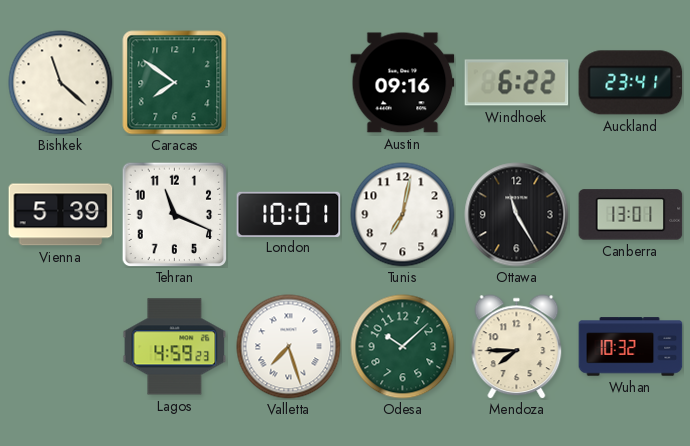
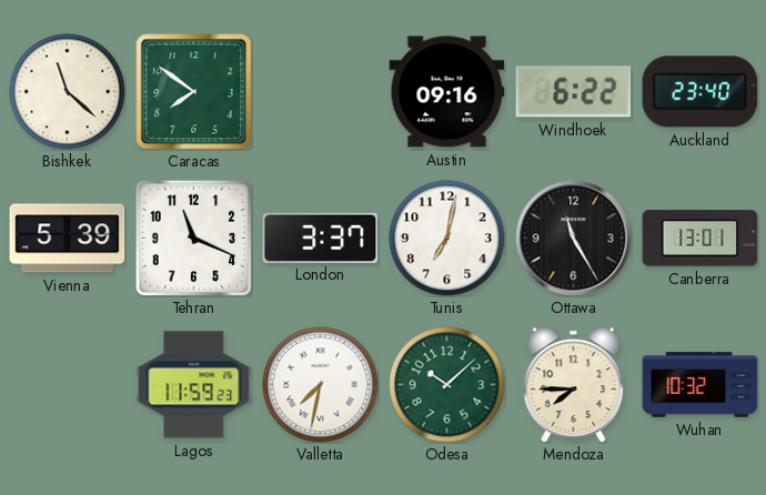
Auckland: 23:41 -> 23:40 (701, 92)
London: 10:01 -> 3:37 (321, 238)
Lagos: 4:59 -> 11:59 (194, 385)
Valletta: 7:27 -> 7:32 (321, 385)
